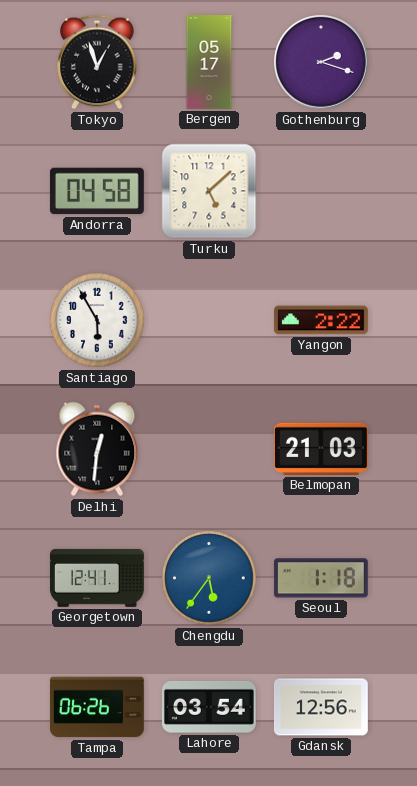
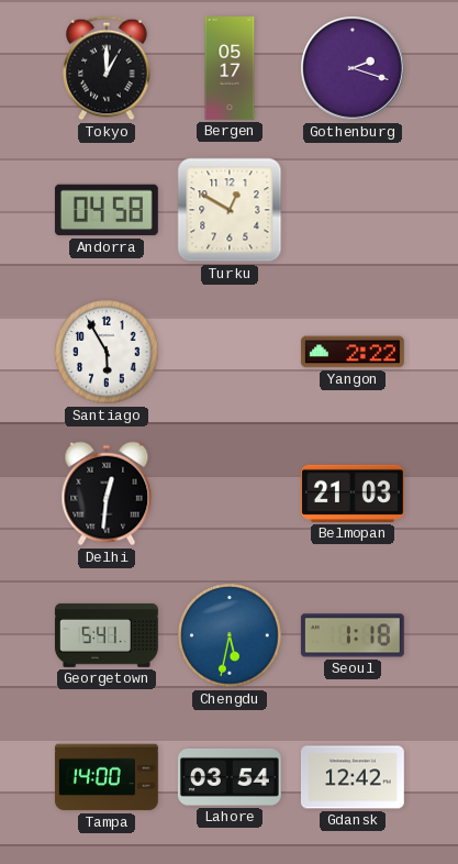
Tokyo: 12:57 -> 1:00 (107, 68)
Turku: 5:08 -> 12:50 (230, 210)
Georgetown: 12:41 -> 5:41 (107, 635)
Chengdu: 5:36 -> 5:32 (230, 635)
Tampa: 06:26 -> 14:00 (107, 777)
Gdansk: 12:56 -> 12:42 (353, 777)
